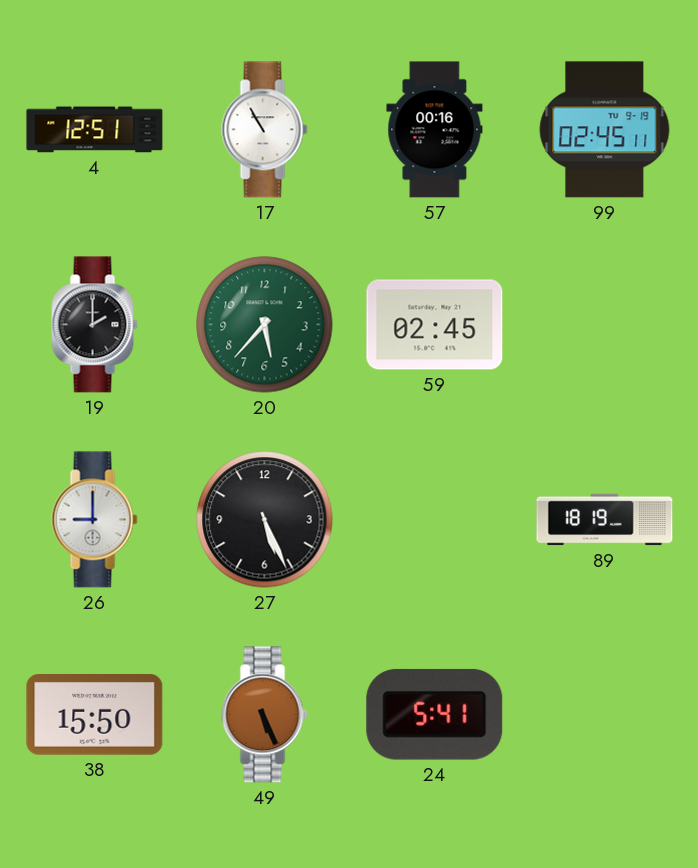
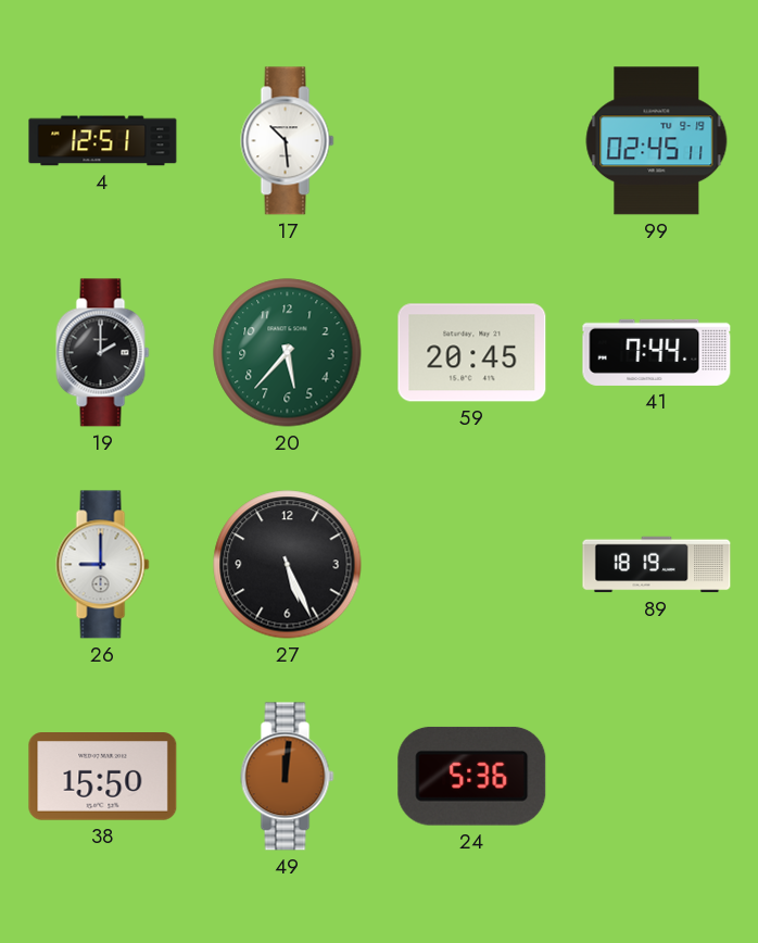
17: 10:55 -> 10:29 (288, 141)
57: 00:16 -> none (435, 130)
59: 02:45 -> 20:45 (472, 353)
41: none -> 7:44 (657, 352)
49: 5:26 -> 12:01 (288, 777)
24: 5:41 -> 5:36 (472, 776)
